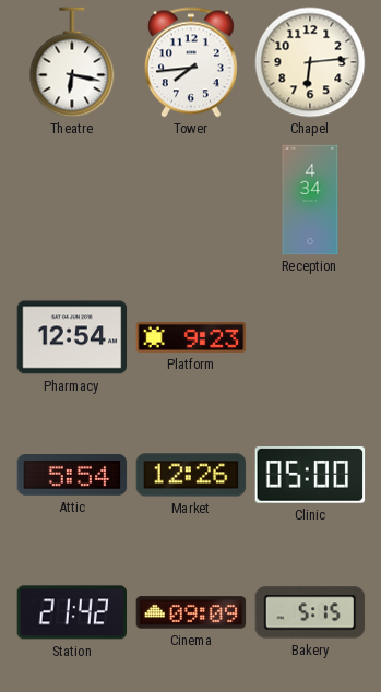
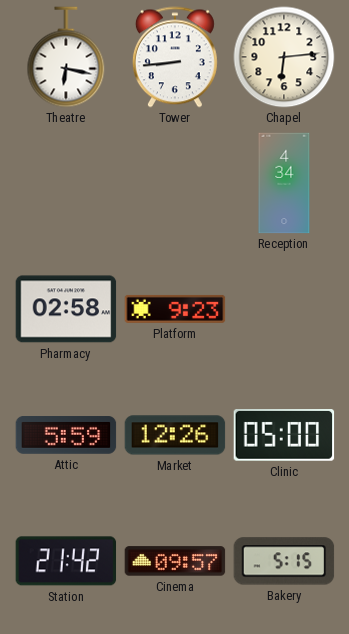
Tower: 7:44 -> 8:44 (175, 57)
Pharmacy: 12:54 -> 02:58 (66, 309)
Attic: 5:54 -> 5:59 (66, 436)
Cinema: 09:09 -> 09:57 (175, 561)
